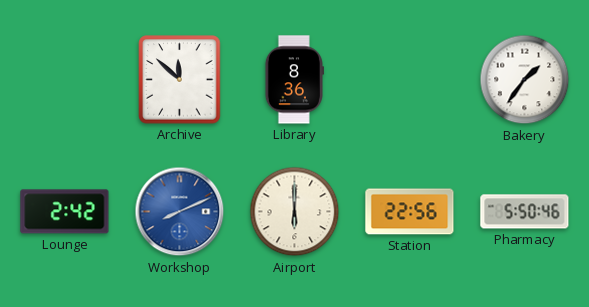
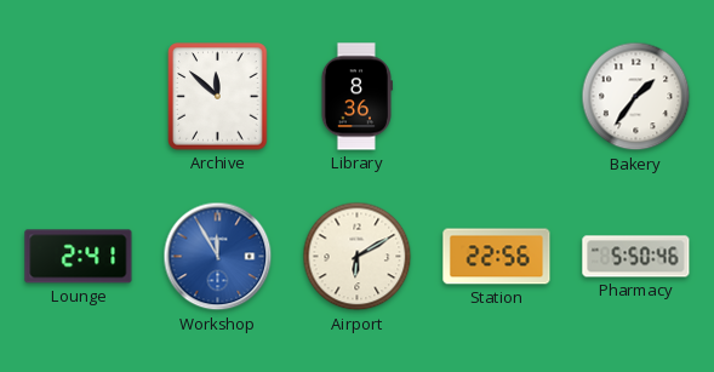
Lounge: 2:42 -> 2:41 (79, 257)
Workshop: 8:11 -> 11:55 (218, 257)
Airport: 6:00 -> 6:10 (358, 257)
